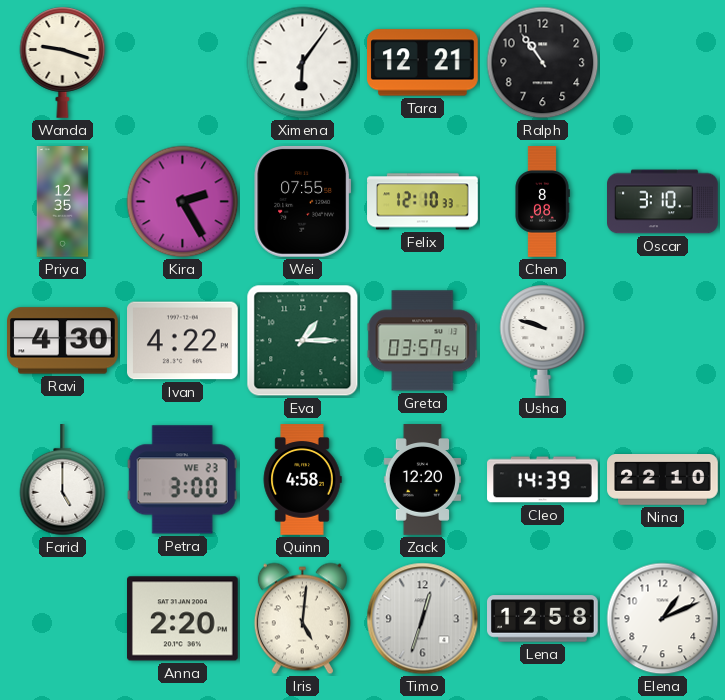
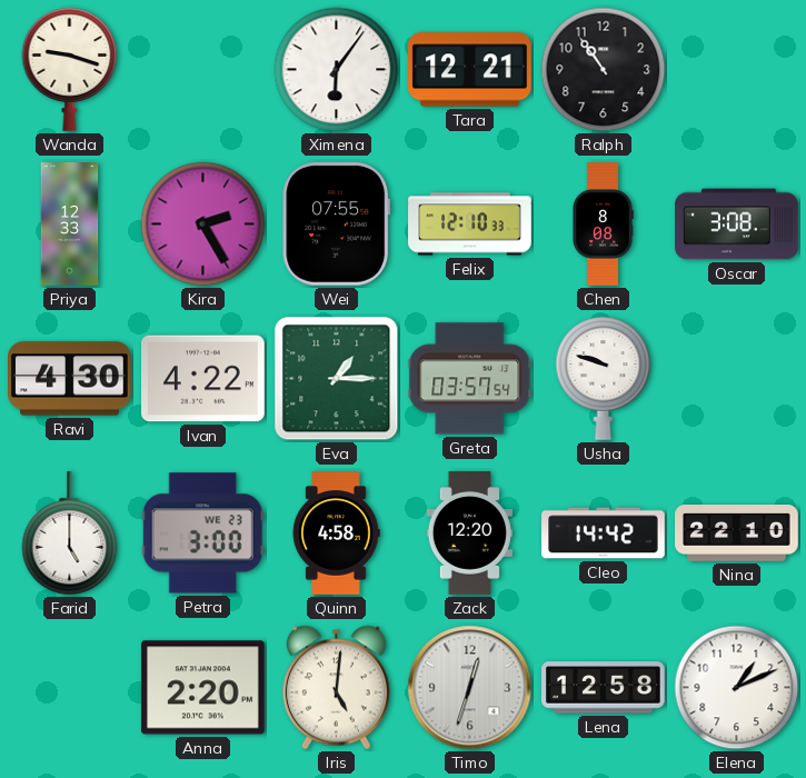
Priya: 12:35 -> 12:33 (70, 225)
Oscar: 3:10 -> 3:08 (737, 225)
Cleo: 14:39 -> 14:42 (604, 533)
